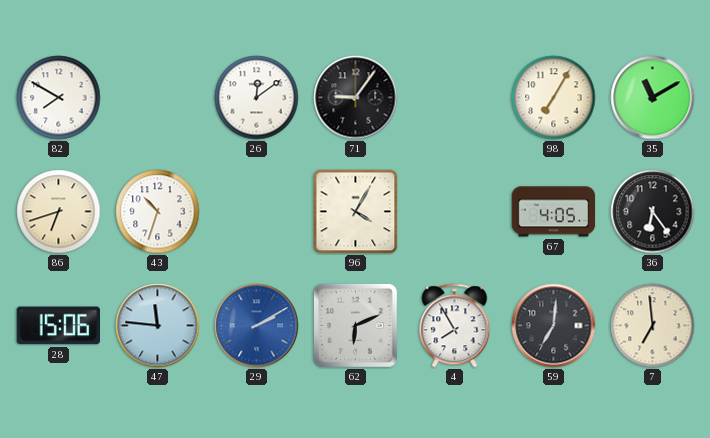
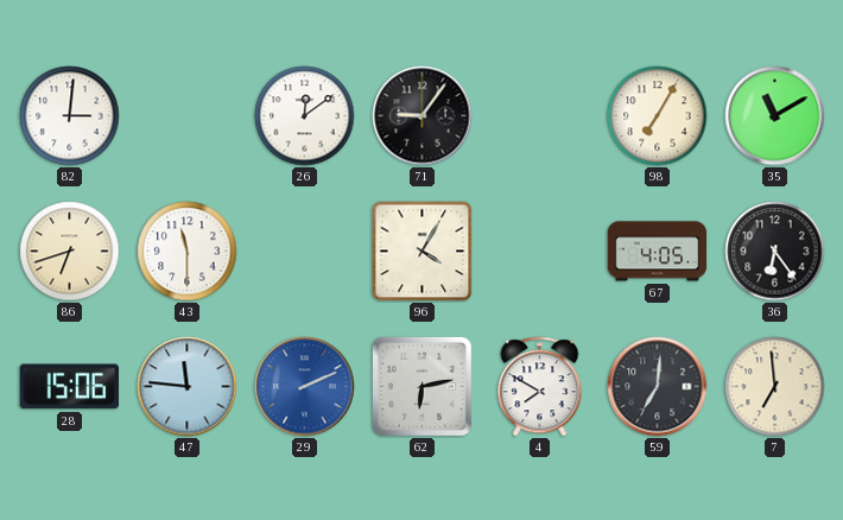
82: 7:50 -> 3:01 (70, 116)
43: 10:33 -> 11:30 (188, 252)
29: 2:10 -> 2:11 (305, 387)
62: 6:11 -> 6:13 (421, 386)
4: 7:55 -> 7:50 (540, 387)
